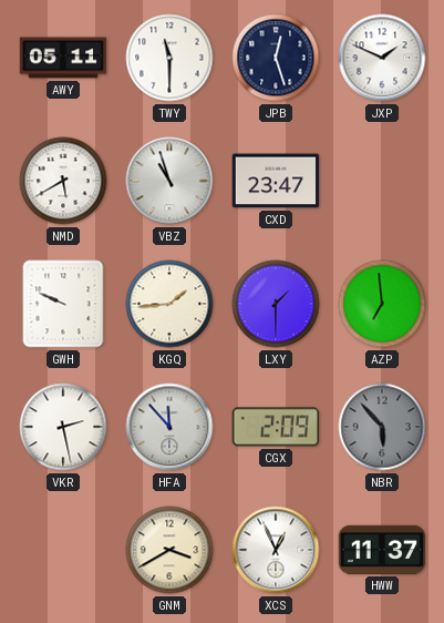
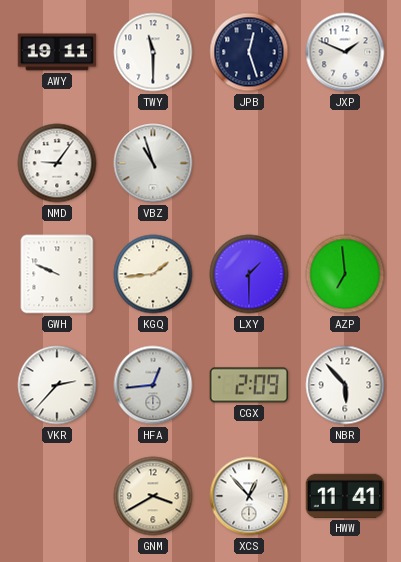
AWY: 05:11 -> 19:11 (57, 52)
NMD: 5:40 -> 9:06 (57, 163)
CXD: 23:47 -> none (276, 181)
VKR: 2:28 -> 2:37 (57, 385)
HFA: 11:53 -> 12:44 (153, 385)
NBR dial: grey -> white (345, 385)
XCS: 12:56 -> 12:53 (249, 496)
HWW: 11:37 -> 11:41 (345, 496)
